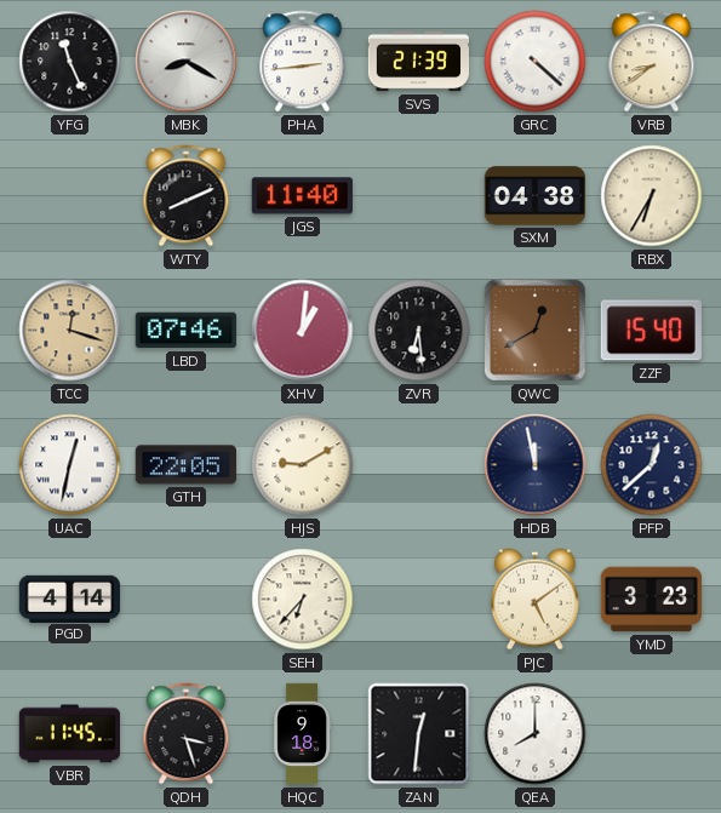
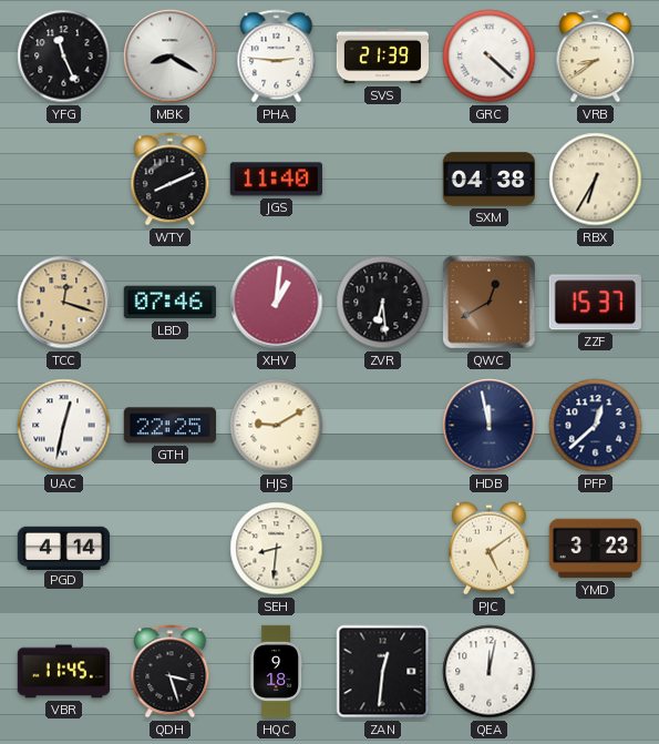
PHA: 2:44 -> 2:46 (277, 57)
ZZF: 15:40 -> 15:37 (595, 303)
GTH: 22:05 -> 22:25 (169, 426)
SEH: 6:37 -> 8:31 (277, 549)
QEA: 8:00 -> 12:02 (490, 672)
